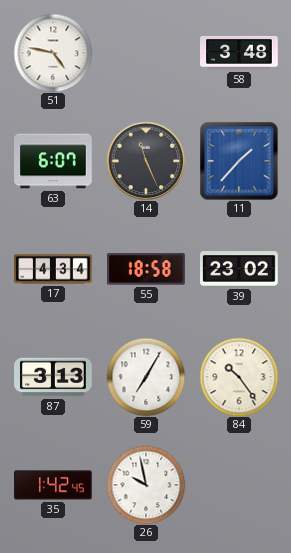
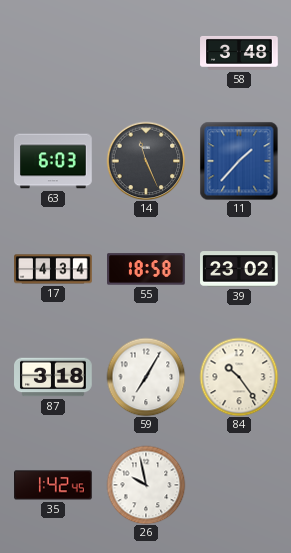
51: 4:47 -> none (53, 53)
63: 6:07 -> 6:03 (53, 161)
87: 3:13 -> 3:18 (53, 377)
